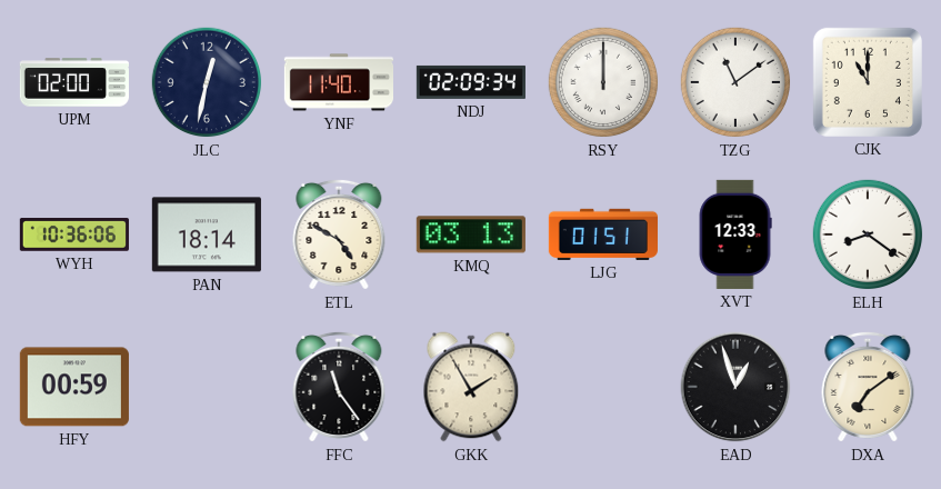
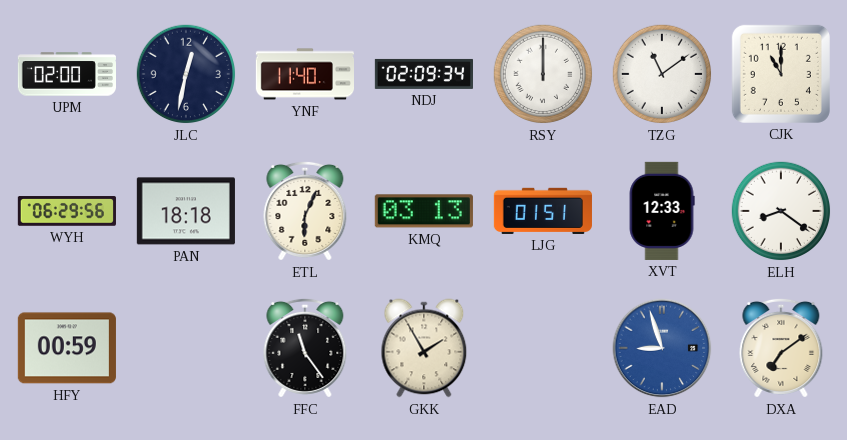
WYH: 10:36 -> 06:29 (67, 211)
PAN: 18:14 -> 18:18 (186, 211)
ETL: 4:50 -> 6:04 (305, 211)
EAD: 12:57 -> 8:57 (662, 348)
EAD dial: black -> blue (662, 348)
